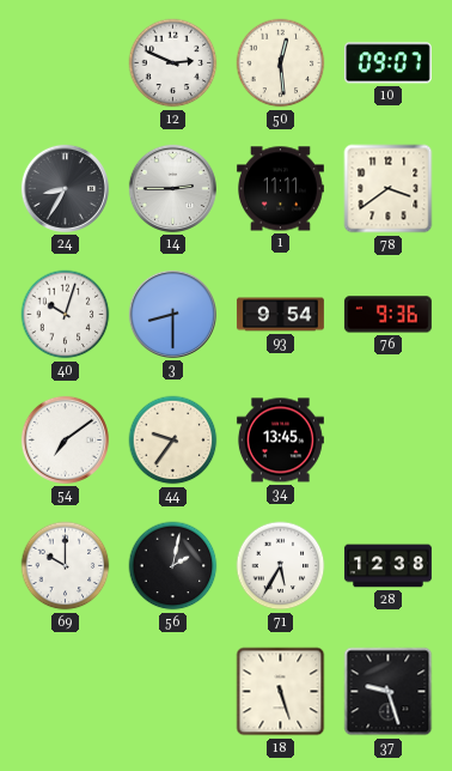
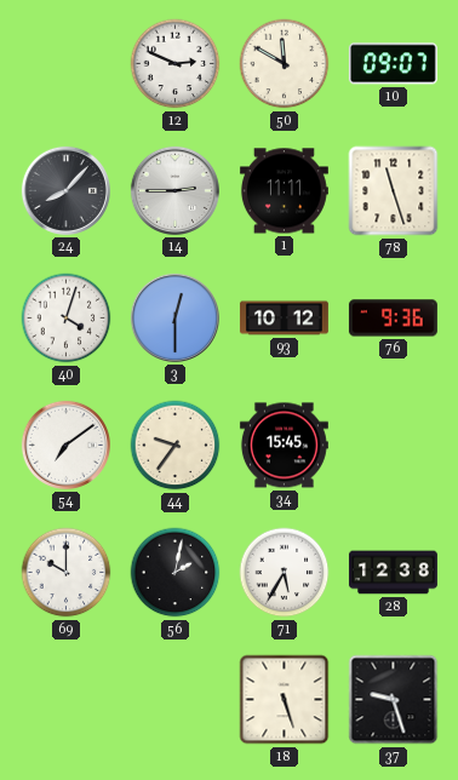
50: 12:29 -> 11:50 (285, 64)
24: 8:35 -> 8:07 (65, 190)
78: 3:39 -> 11:27 (394, 191)
40: 10:03 -> 4:03 (67, 319)
3: 8:30 -> 12:30 (174, 317)
93: 9:54 -> 10:12 (284, 319)
34: 13:45 -> 15:45 (284, 446)
